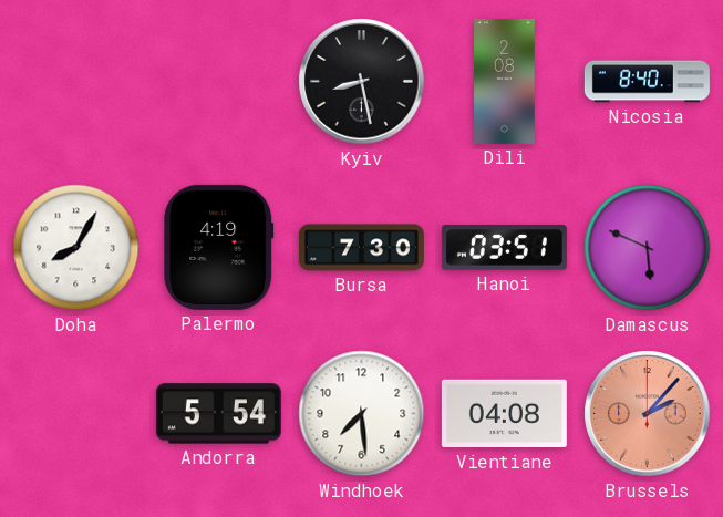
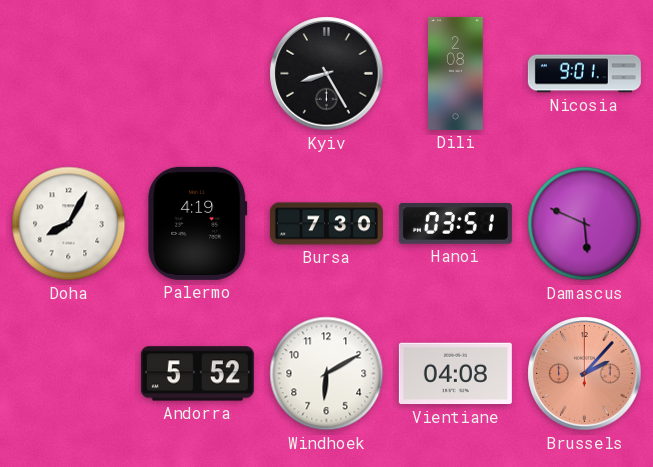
Kyiv: 8:28 -> 8:25 (327, 74)
Nicosia: 8:40 -> 9:01 (584, 74)
Andorra: 5:54 -> 5:52 (197, 374)
Windhoek: 7:29 -> 6:10 (327, 374)
